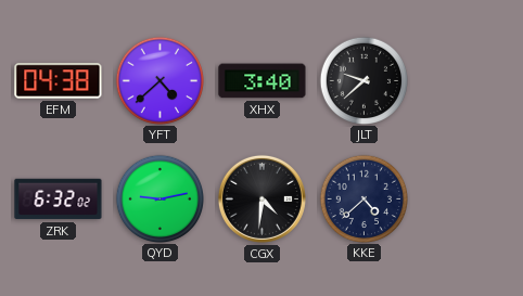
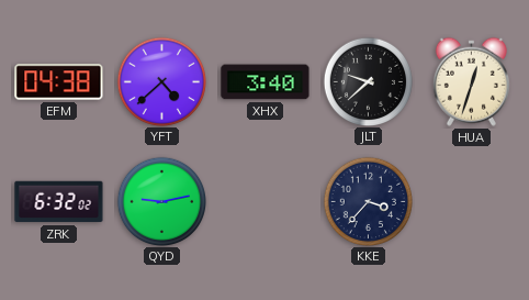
HUA: none -> 12:33 (471, 81)
CGX: 4:31 -> none (261, 198)
KKE: 4:38 -> 3:37 (368, 201)
